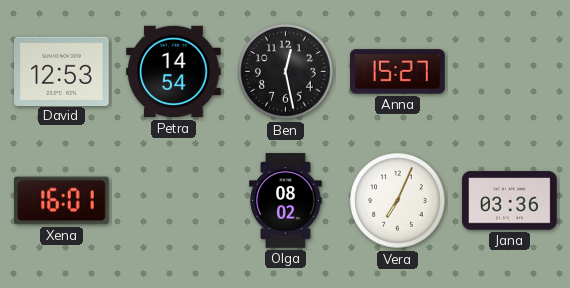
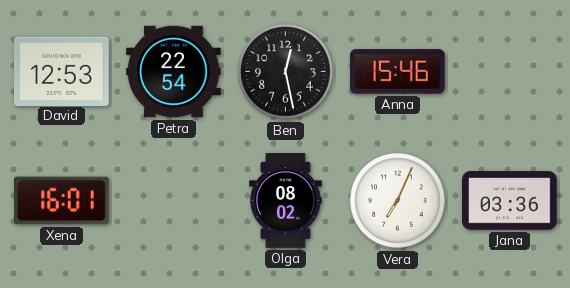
Petra: 14:54 -> 22:54 (174, 72)
Anna: 15:27 -> 15:46 (398, 72)
